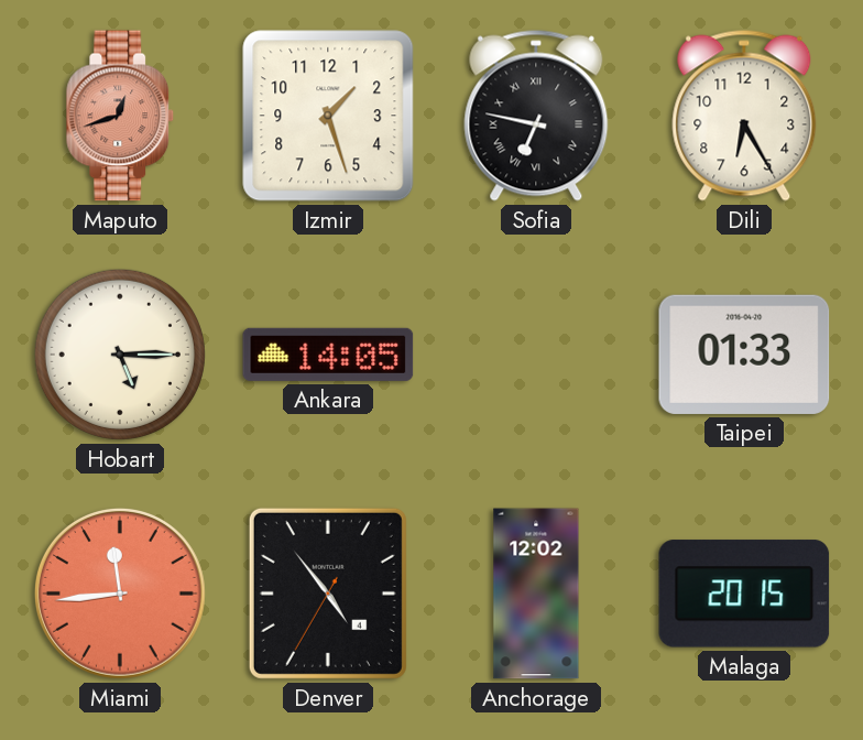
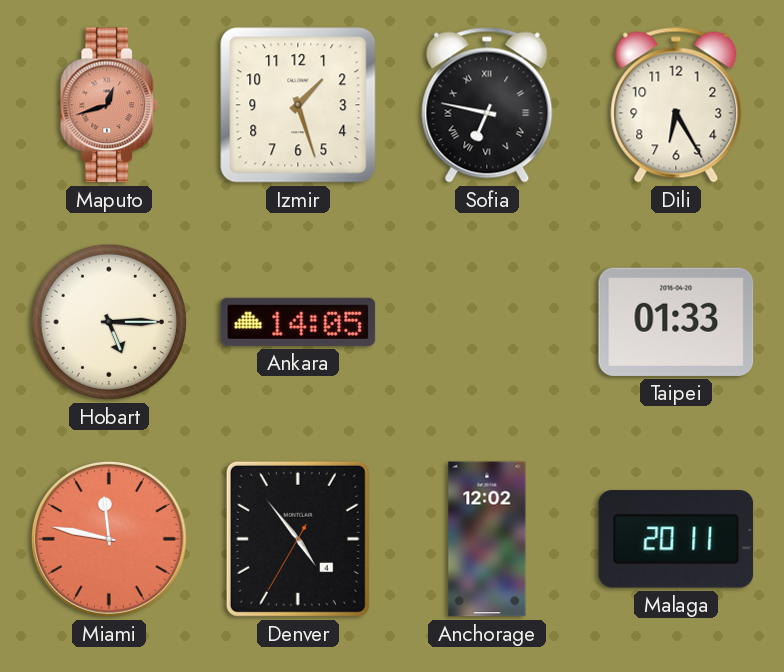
Miami: 11:44 -> 11:47 (109, 539)
Malaga: 20:15 -> 20:11 (676, 539)
